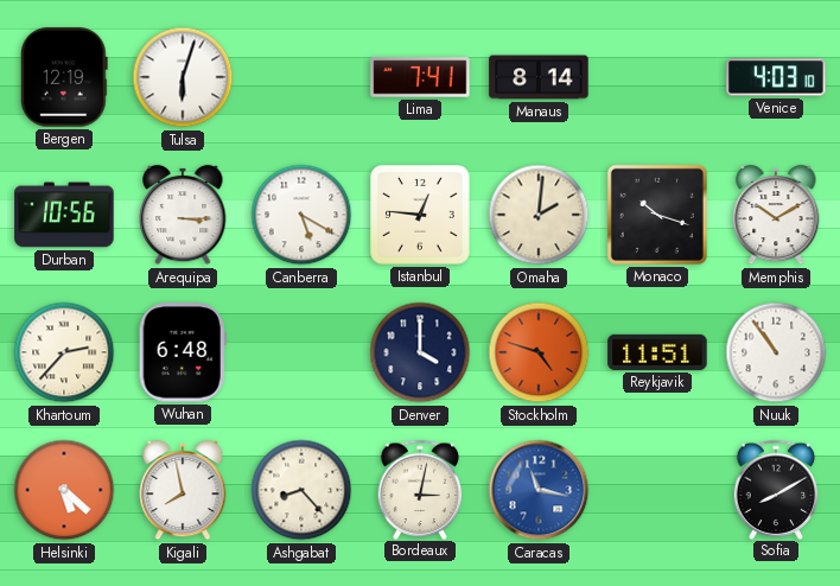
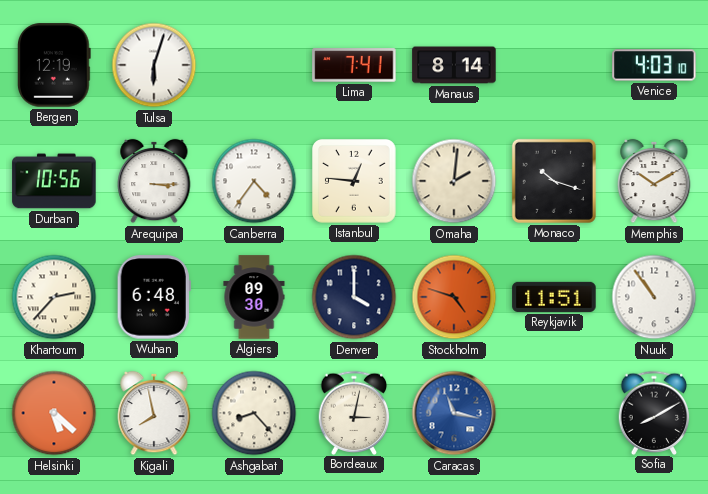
Canberra: 5:20 -> 4:36 (254, 181)
Algiers: none -> 09:30 (254, 297)
